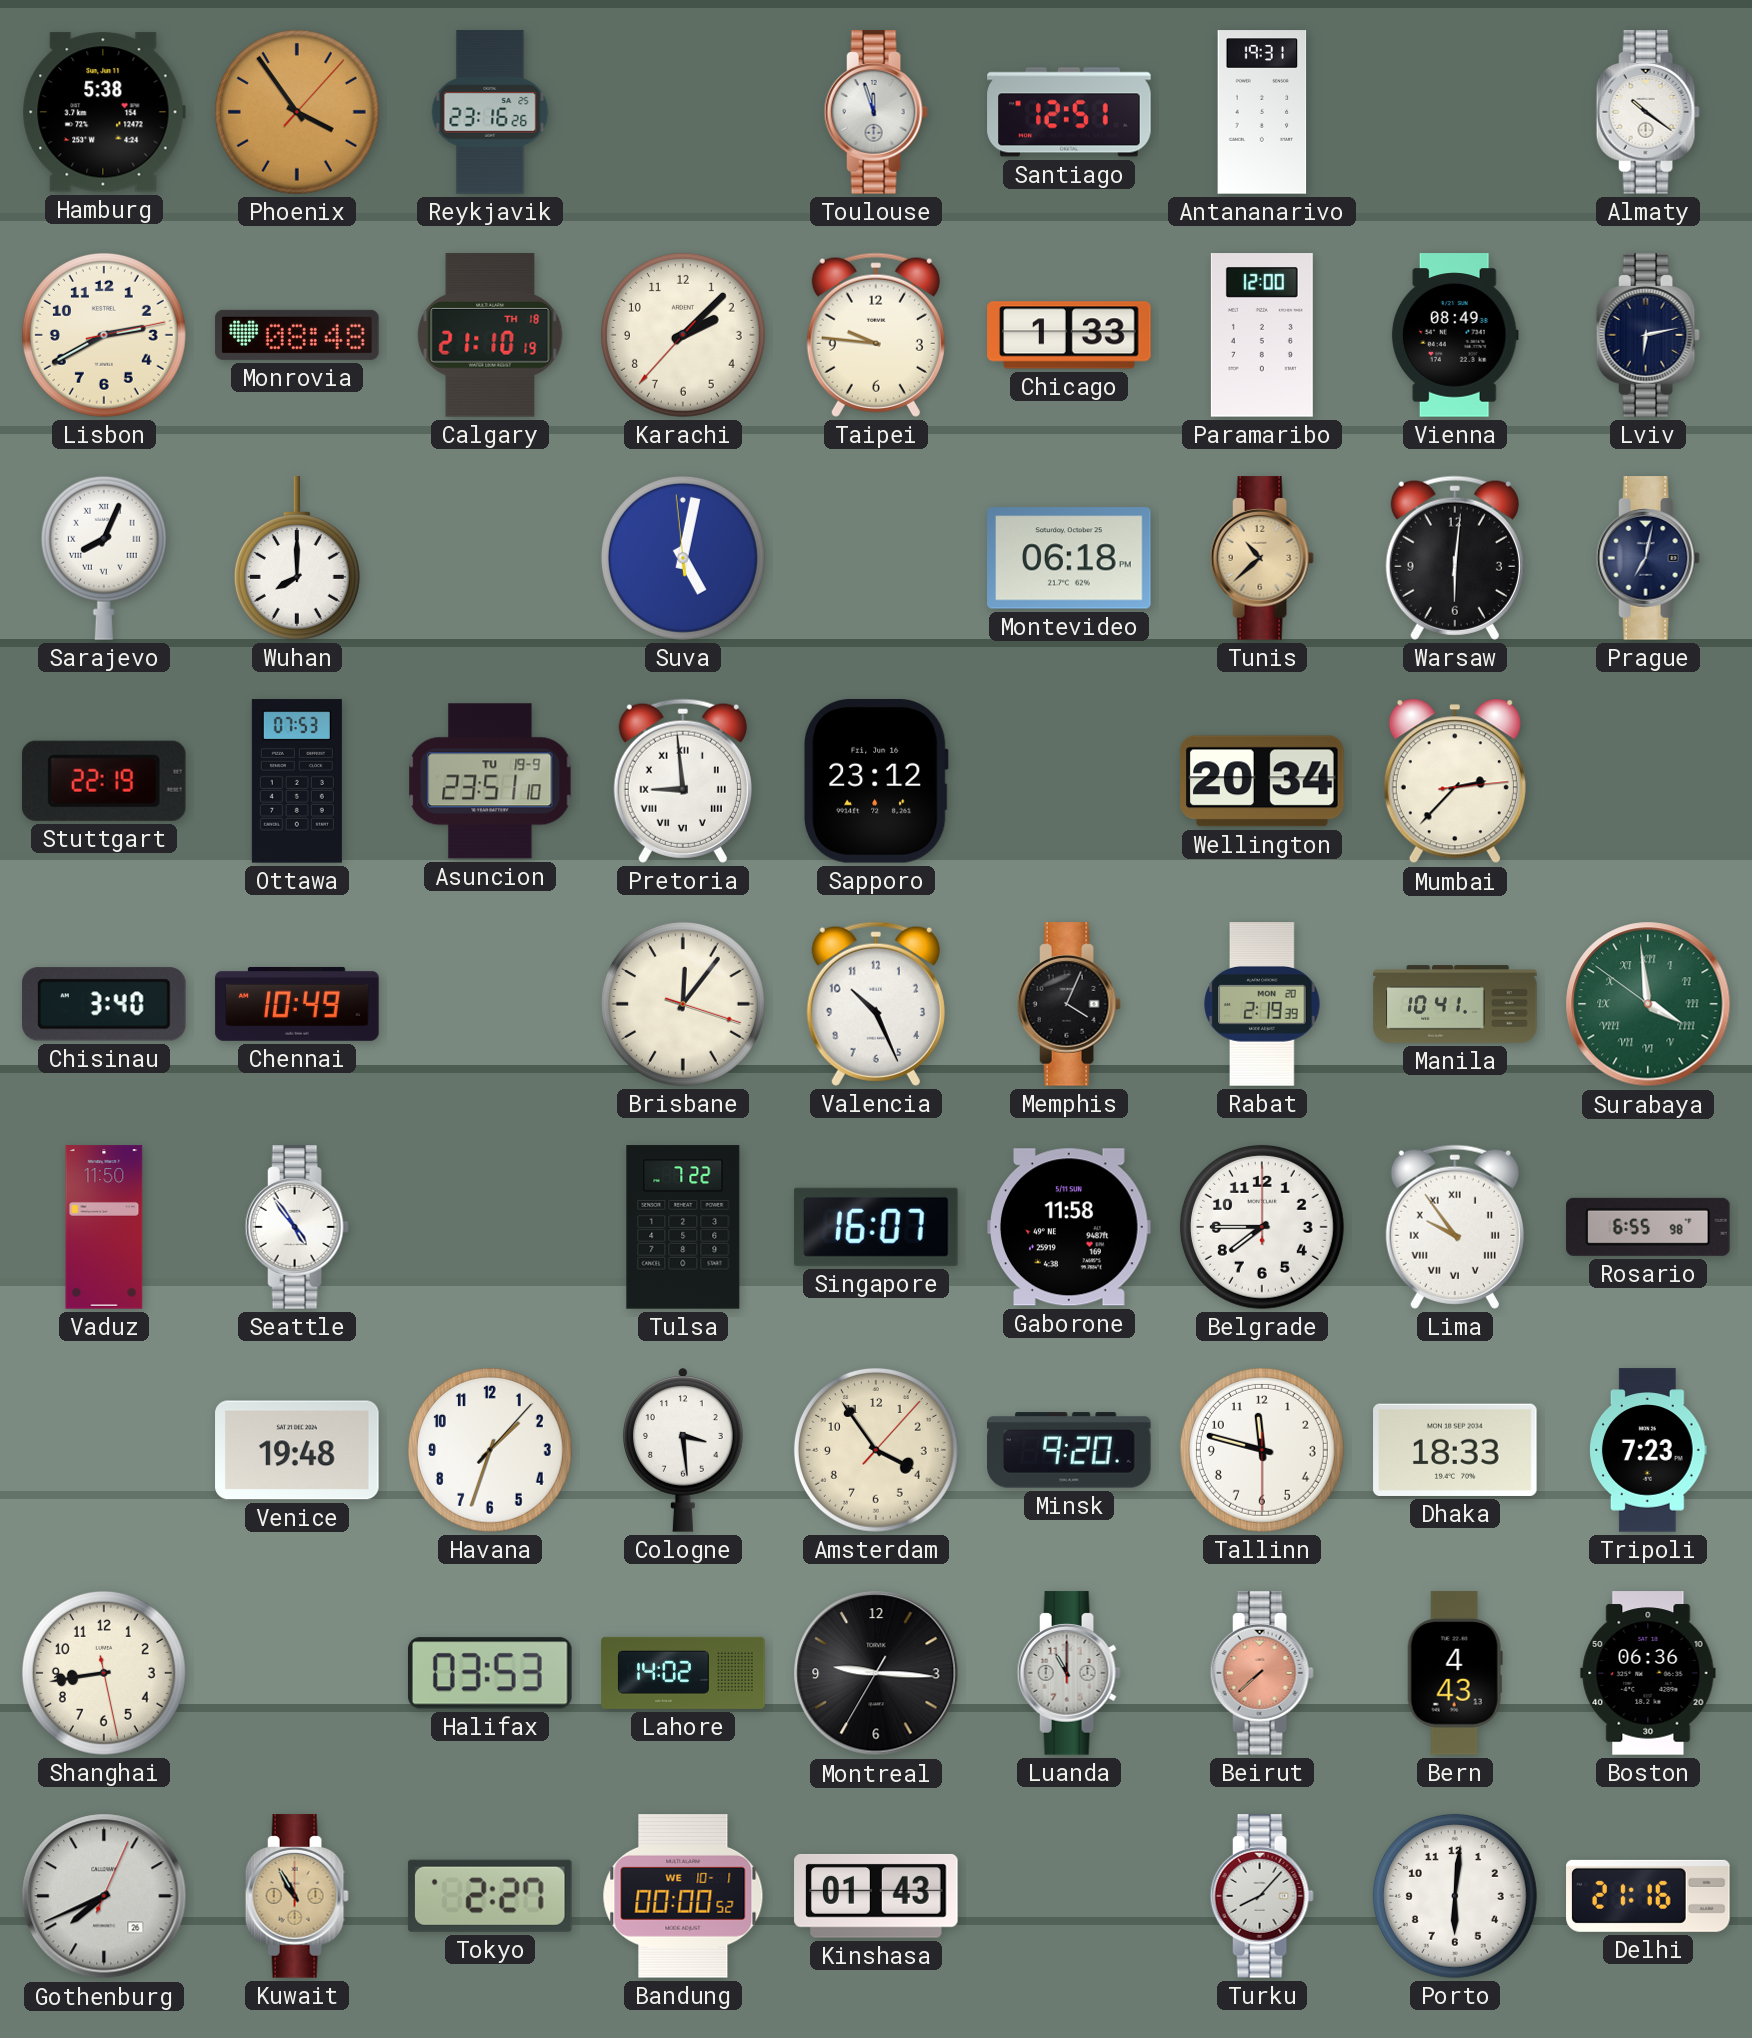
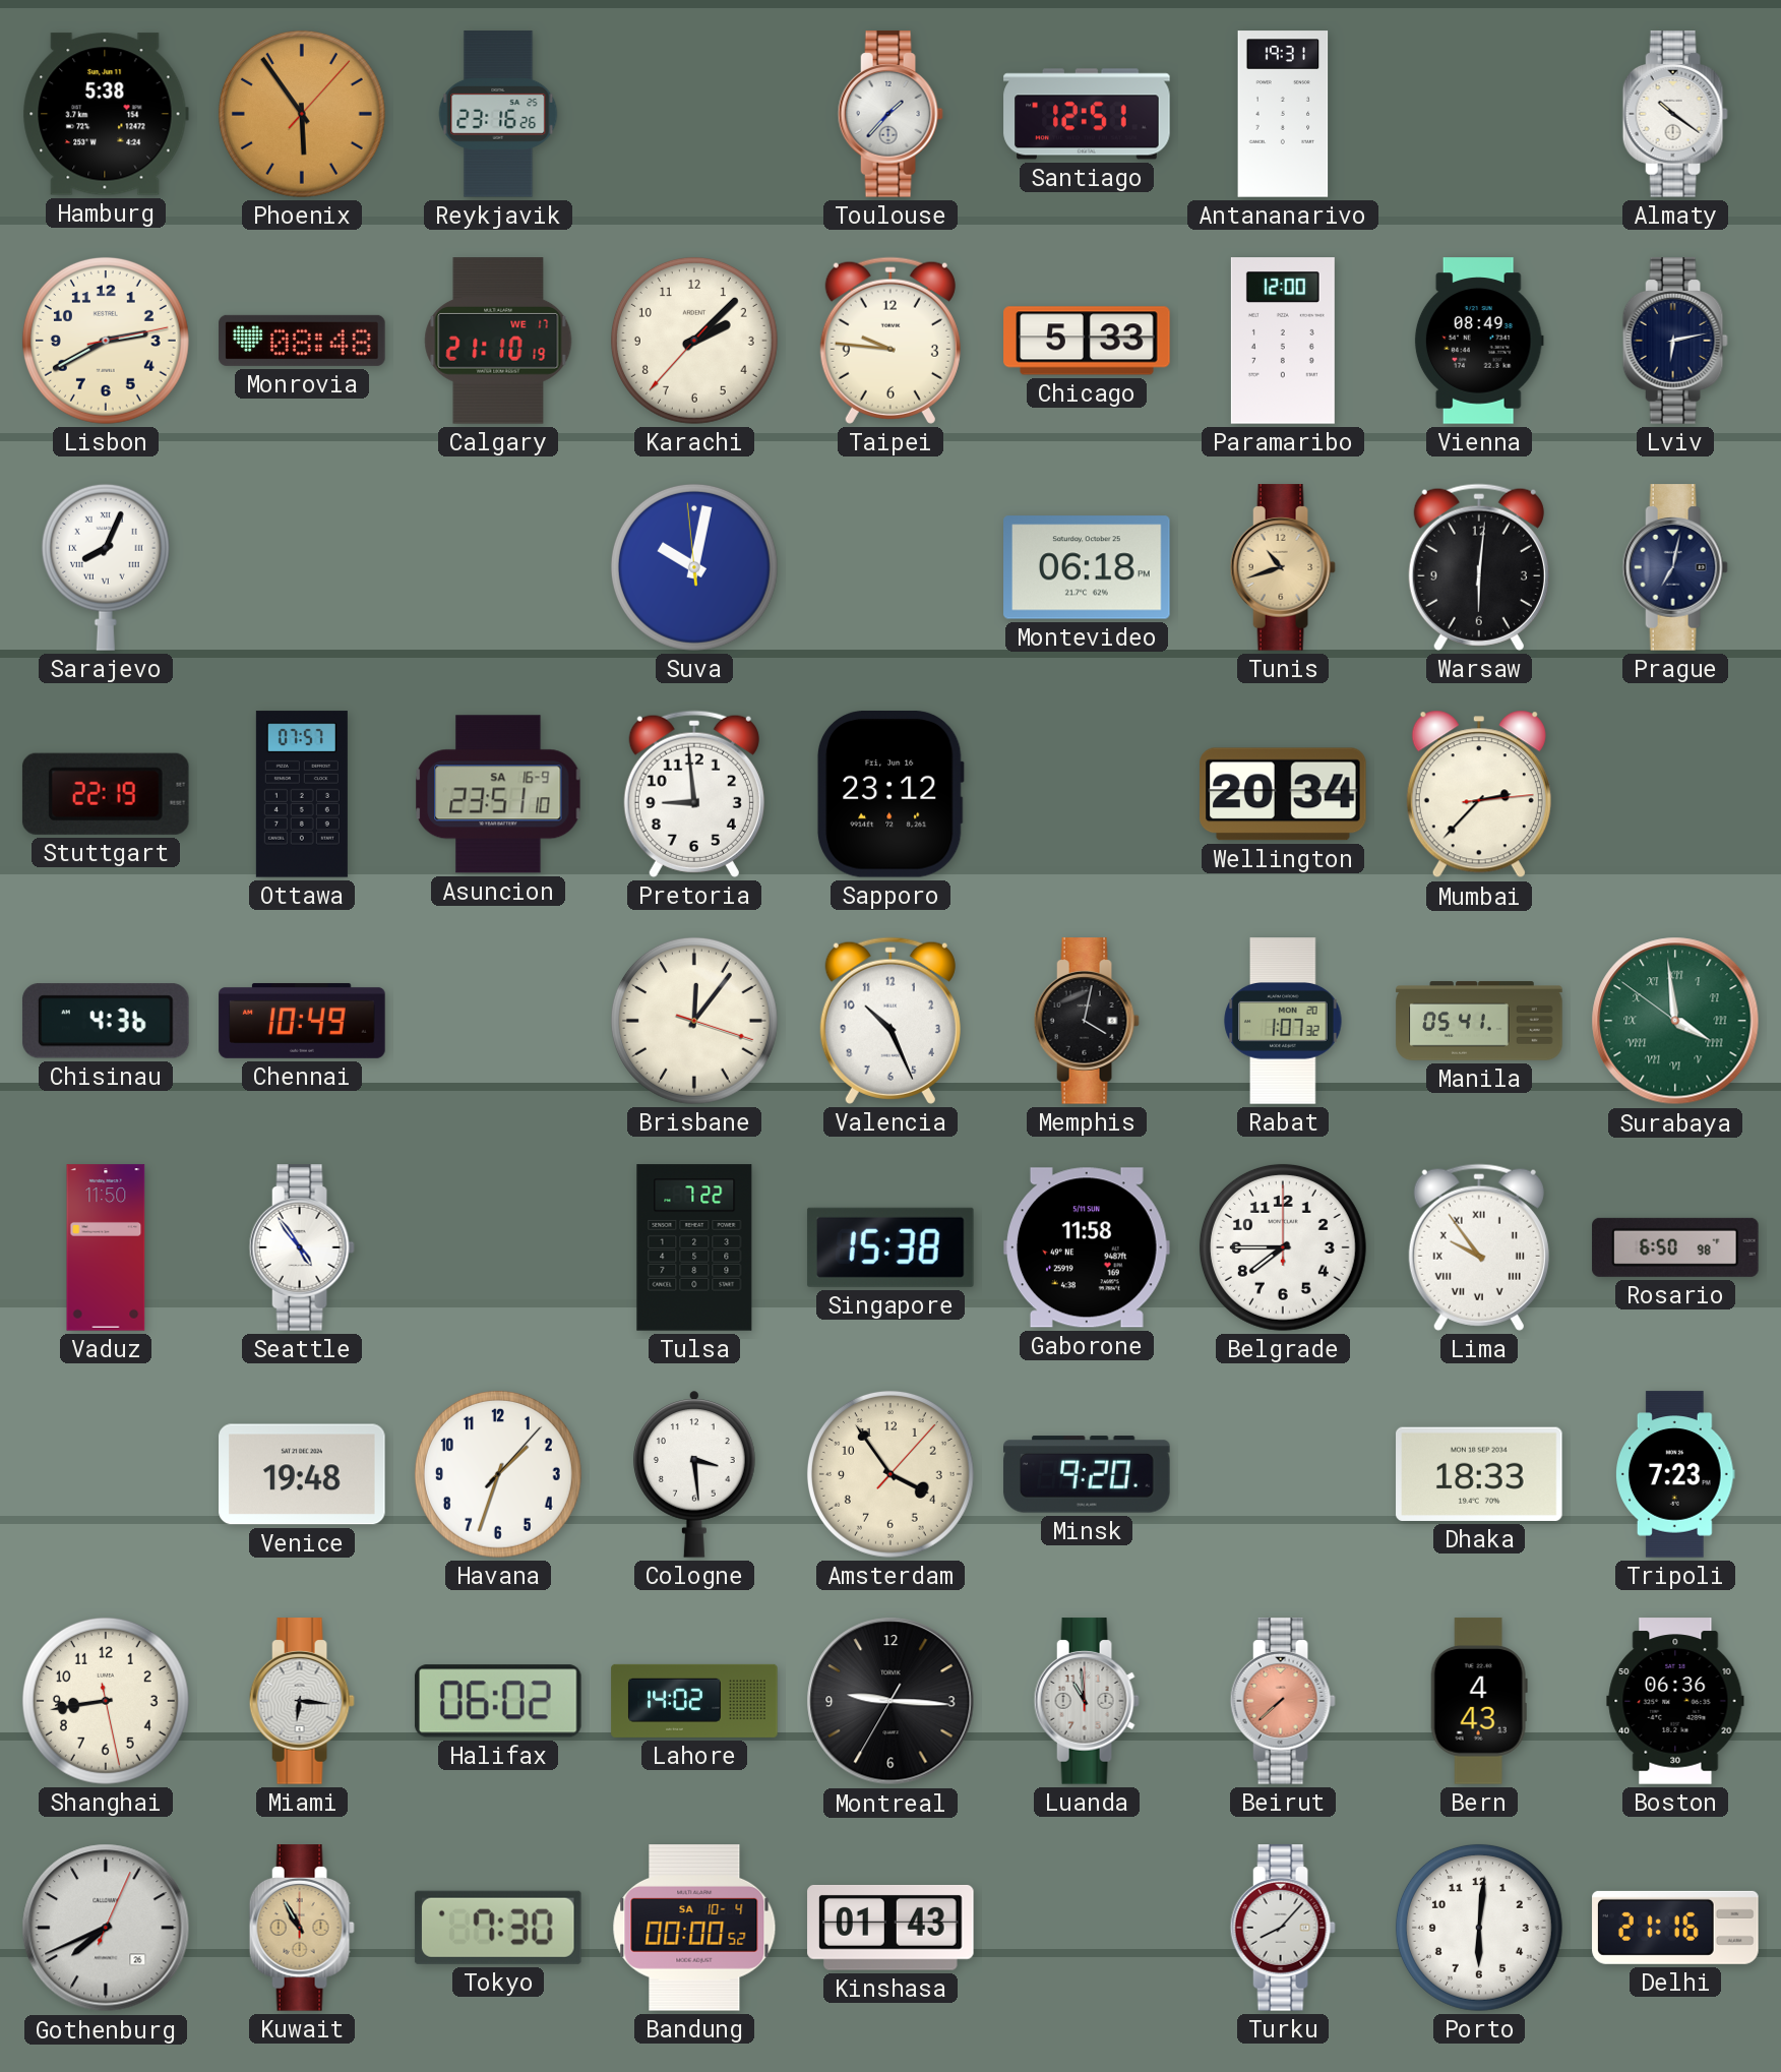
Phoenix: 3:54 -> 5:54 (302, 114)
Toulouse: 11:57 -> 1:37 (890, 114)
Calgary date: TH 18 -> WE 17 (498, 341)
Chicago: 1:33 -> 5:33 (1087, 341)
Wuhan: 8:00 -> none (297, 558)
Suva: 5:01 -> 10:01 (694, 567)
Tunis: 10:38 -> 10:42 (1283, 567)
Ottawa: 07:53 -> 07:57 (302, 794)
Asuncion date: TU 19-9 -> SA 16-9 (498, 794)
Pretoria numerals: Roman -> Arabic (694, 794)
Chisinau: 3:40 -> 4:36 (106, 1021)
Memphis: 4:04 -> 4:02 (1087, 1021)
Rabat: 2:19 -> 1:07 (1283, 1021)
Manila: 10:41 -> 05:41 (1479, 1021)
Singapore: 16:07 -> 15:38 (890, 1247)
Rosario: 6:55 -> 6:50 (1675, 1247)
Tallinn: 11:47 -> none (1262, 1450)
Miami: none -> 6:16 (302, 1701)
Halifax: 03:53 -> 06:02 (498, 1701)
Luanda: 11:00 -> 10:59 (1087, 1701)
Tokyo: 2:27 -> 7:30 (498, 1928)
Bandung date: WE 10-1 -> SA 10-4 (694, 1928)
